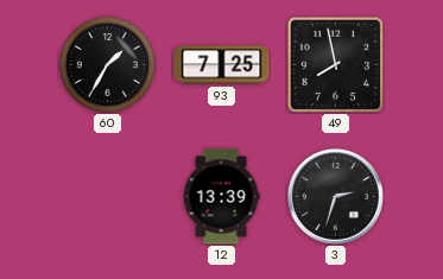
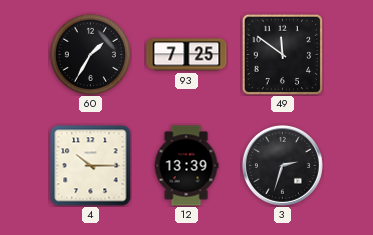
49: 7:58 -> 11:51 (282, 54)
4: none -> 10:15 (91, 166)
